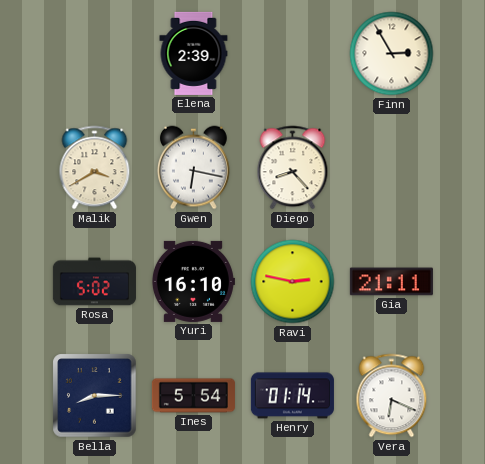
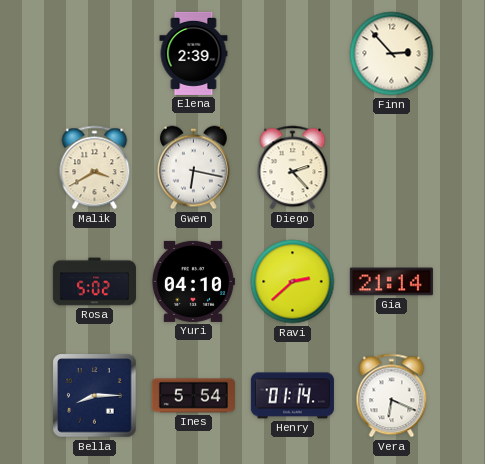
Finn: 2:55 -> 2:53 (392, 54)
Diego: 8:23 -> 2:23 (293, 168)
Yuri: 16:10 -> 04:10 (193, 281)
Ravi: 2:47 -> 2:38 (293, 282)
Gia: 21:11 -> 21:14 (391, 282)
